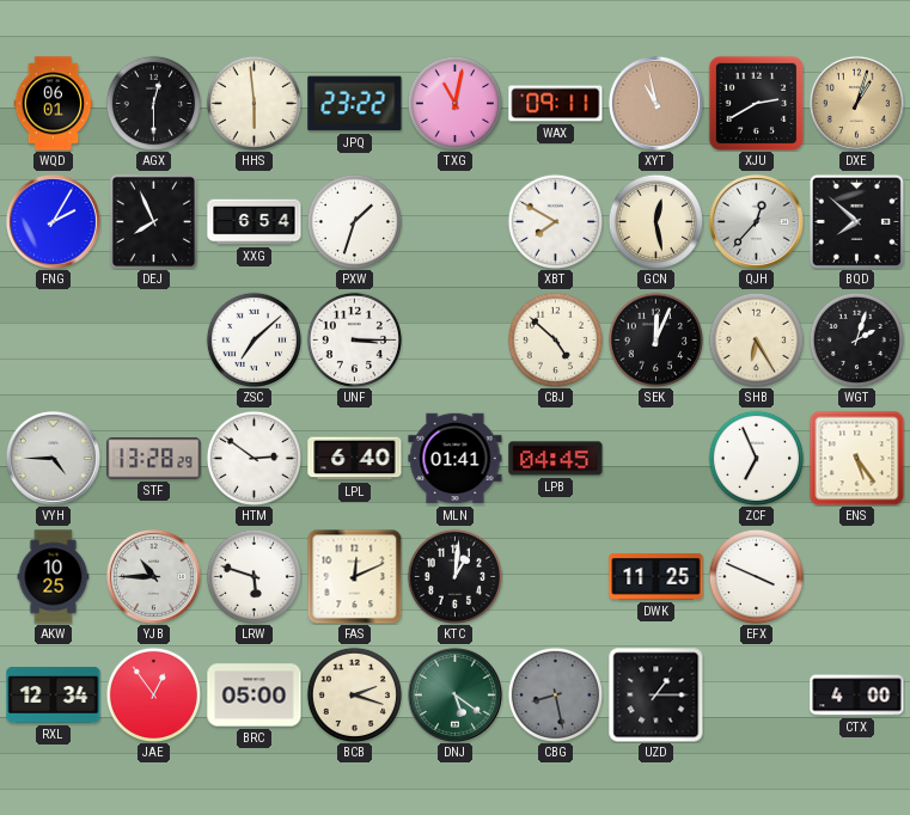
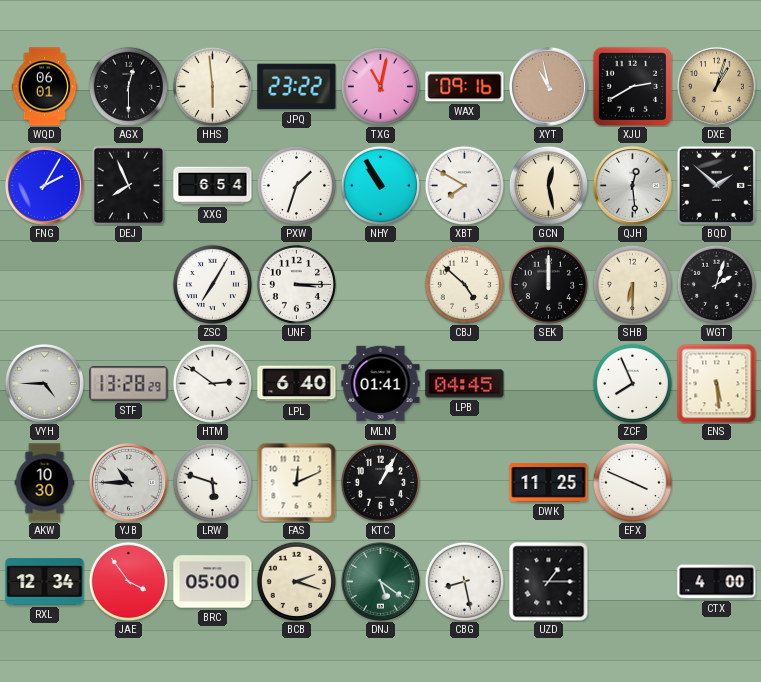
WAX: 09:11 -> 09:16 (465, 87)
NHY: none -> 10:55 (380, 185)
QJH: 12:37 -> 12:29 (632, 185)
BQD: 7:52 -> 1:52 (716, 185)
ZSC: 7:08 -> 7:05 (212, 284)
SEK: 12:04 -> 12:00 (548, 284)
SHB: 6:25 -> 6:30 (632, 284)
ZCF: 6:56 -> 7:56 (632, 383)
ENS: 5:24 -> 5:29 (716, 383)
AKW: 10:25 -> 10:30 (45, 483)
KTC: 1:01 -> 1:05 (380, 482)
JAE: 12:54 -> 3:54 (128, 581)
CBG dial: grey -> white (464, 581)
